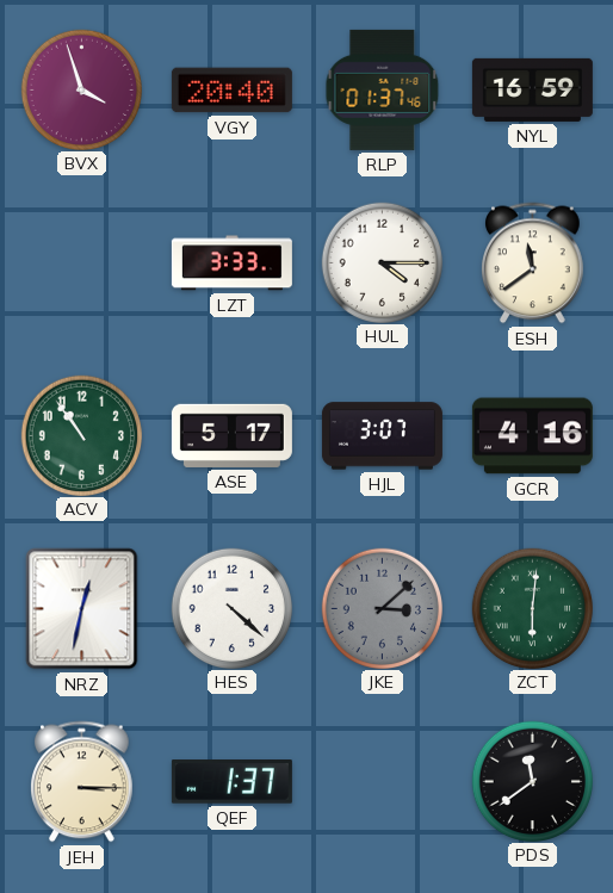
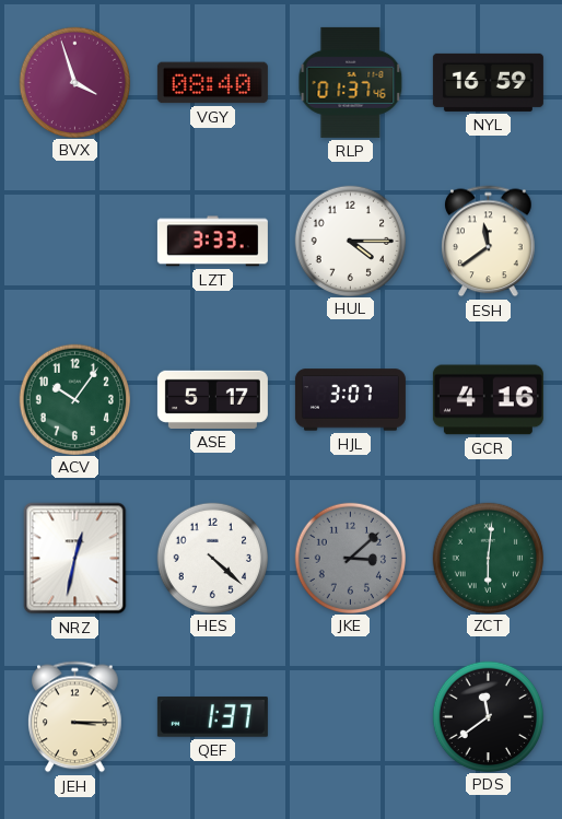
VGY: 20:40 -> 08:40 (212, 83)
ACV: 10:54 -> 10:06 (74, 399)
